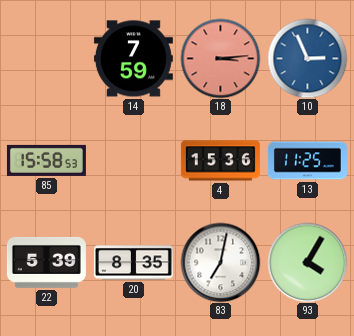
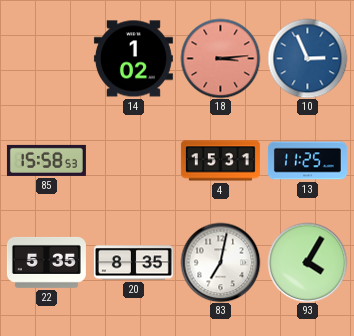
14: 7:59 -> 1:02 (133, 59)
4: 15:36 -> 15:31 (220, 161)
22: 5:39 -> 5:35 (46, 262)
